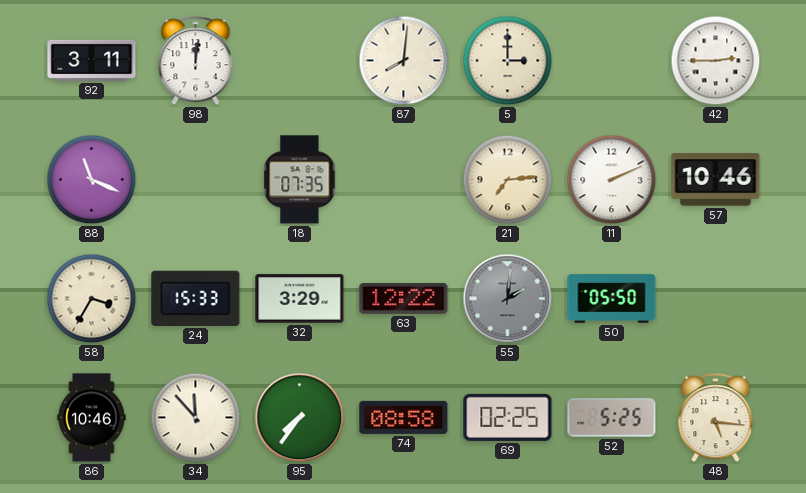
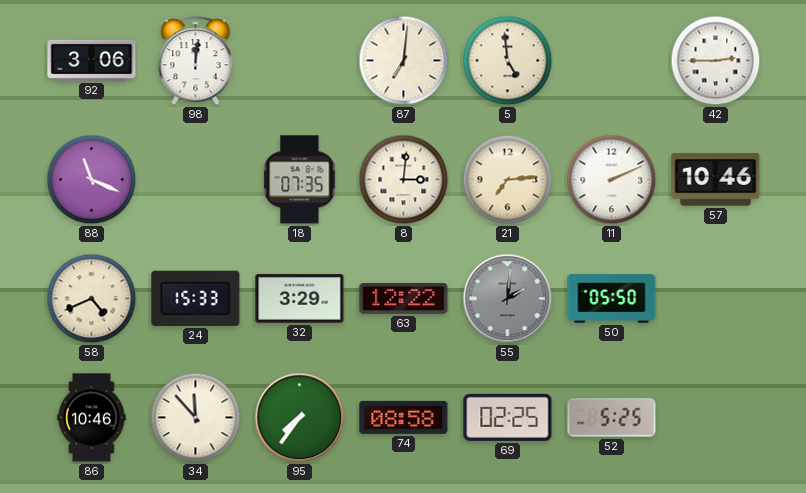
92: 3:11 -> 3:06 (92, 60)
87: 8:01 -> 7:01 (404, 61)
5: 3:00 -> 4:59 (508, 61)
8: none -> 3:01 (404, 180)
58: 3:35 -> 4:41 (92, 299)
48: 5:16 -> none (716, 418)
